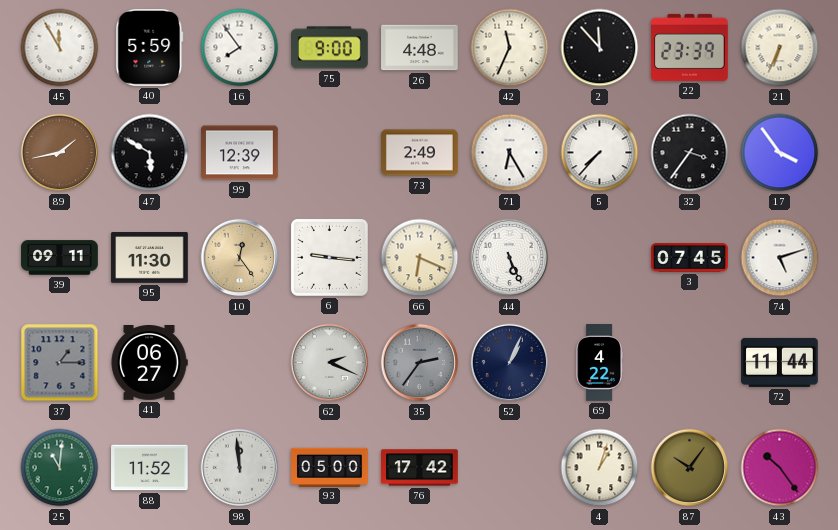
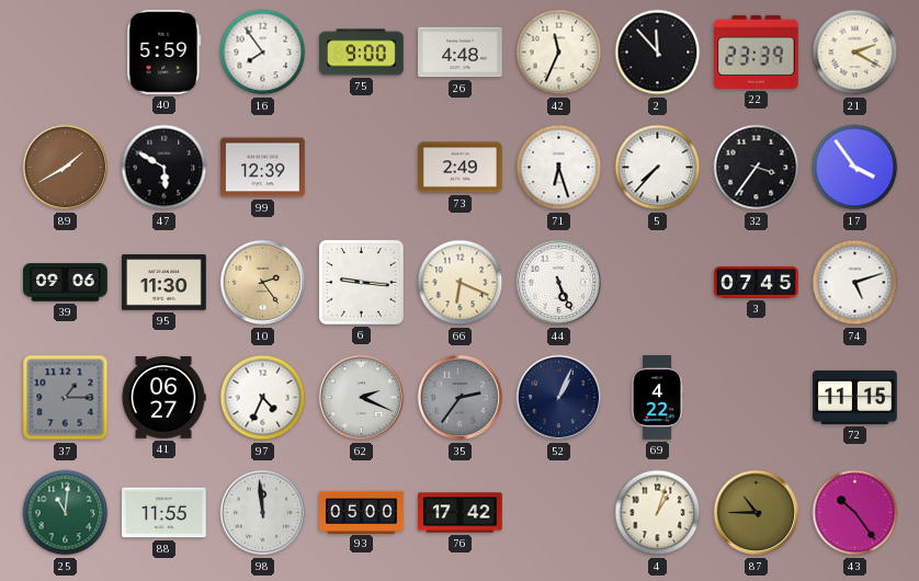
45: 11:55 -> none (60, 48)
21: 6:34 -> 2:20 (855, 53)
89: 1:43 -> 1:40 (66, 168)
71: 6:25 -> 6:27 (559, 168)
39: 09:11 -> 09:06 (66, 283)
10: 12:24 -> 2:24 (263, 283)
97: none -> 4:34 (263, 398)
72: 11:44 -> 11:15 (855, 397)
88: 11:52 -> 11:55 (164, 513)
87: 10:06 -> 10:45 (757, 513)
